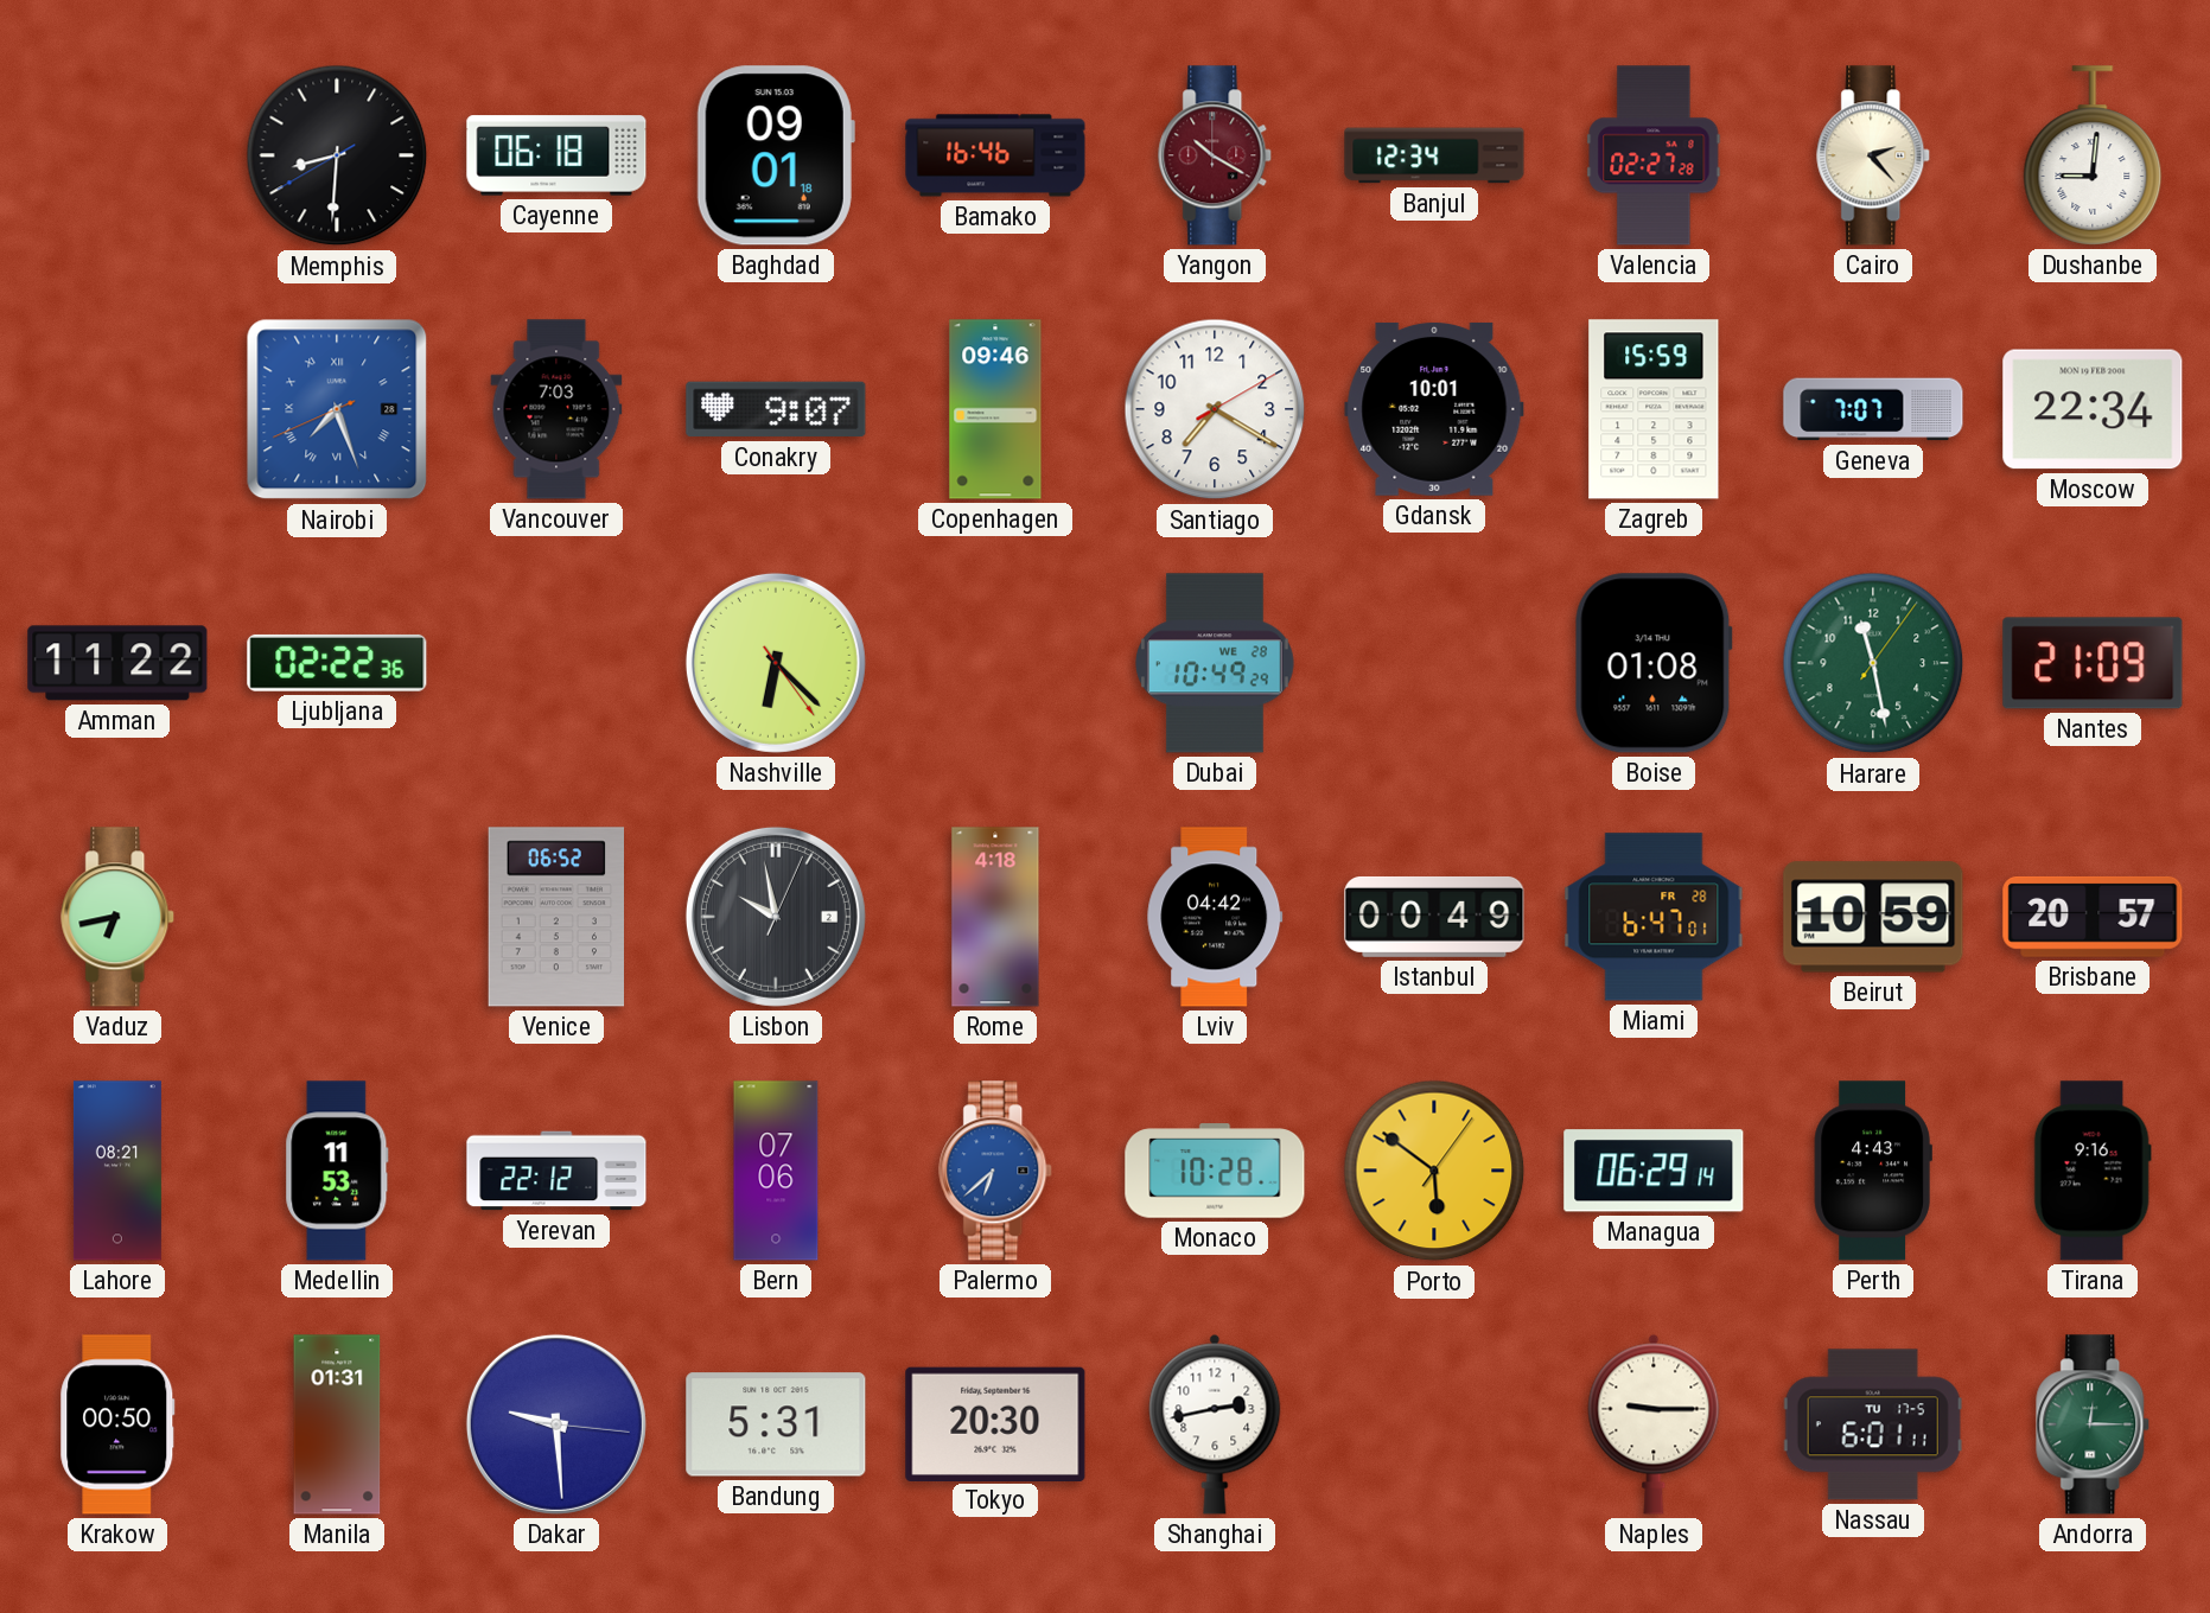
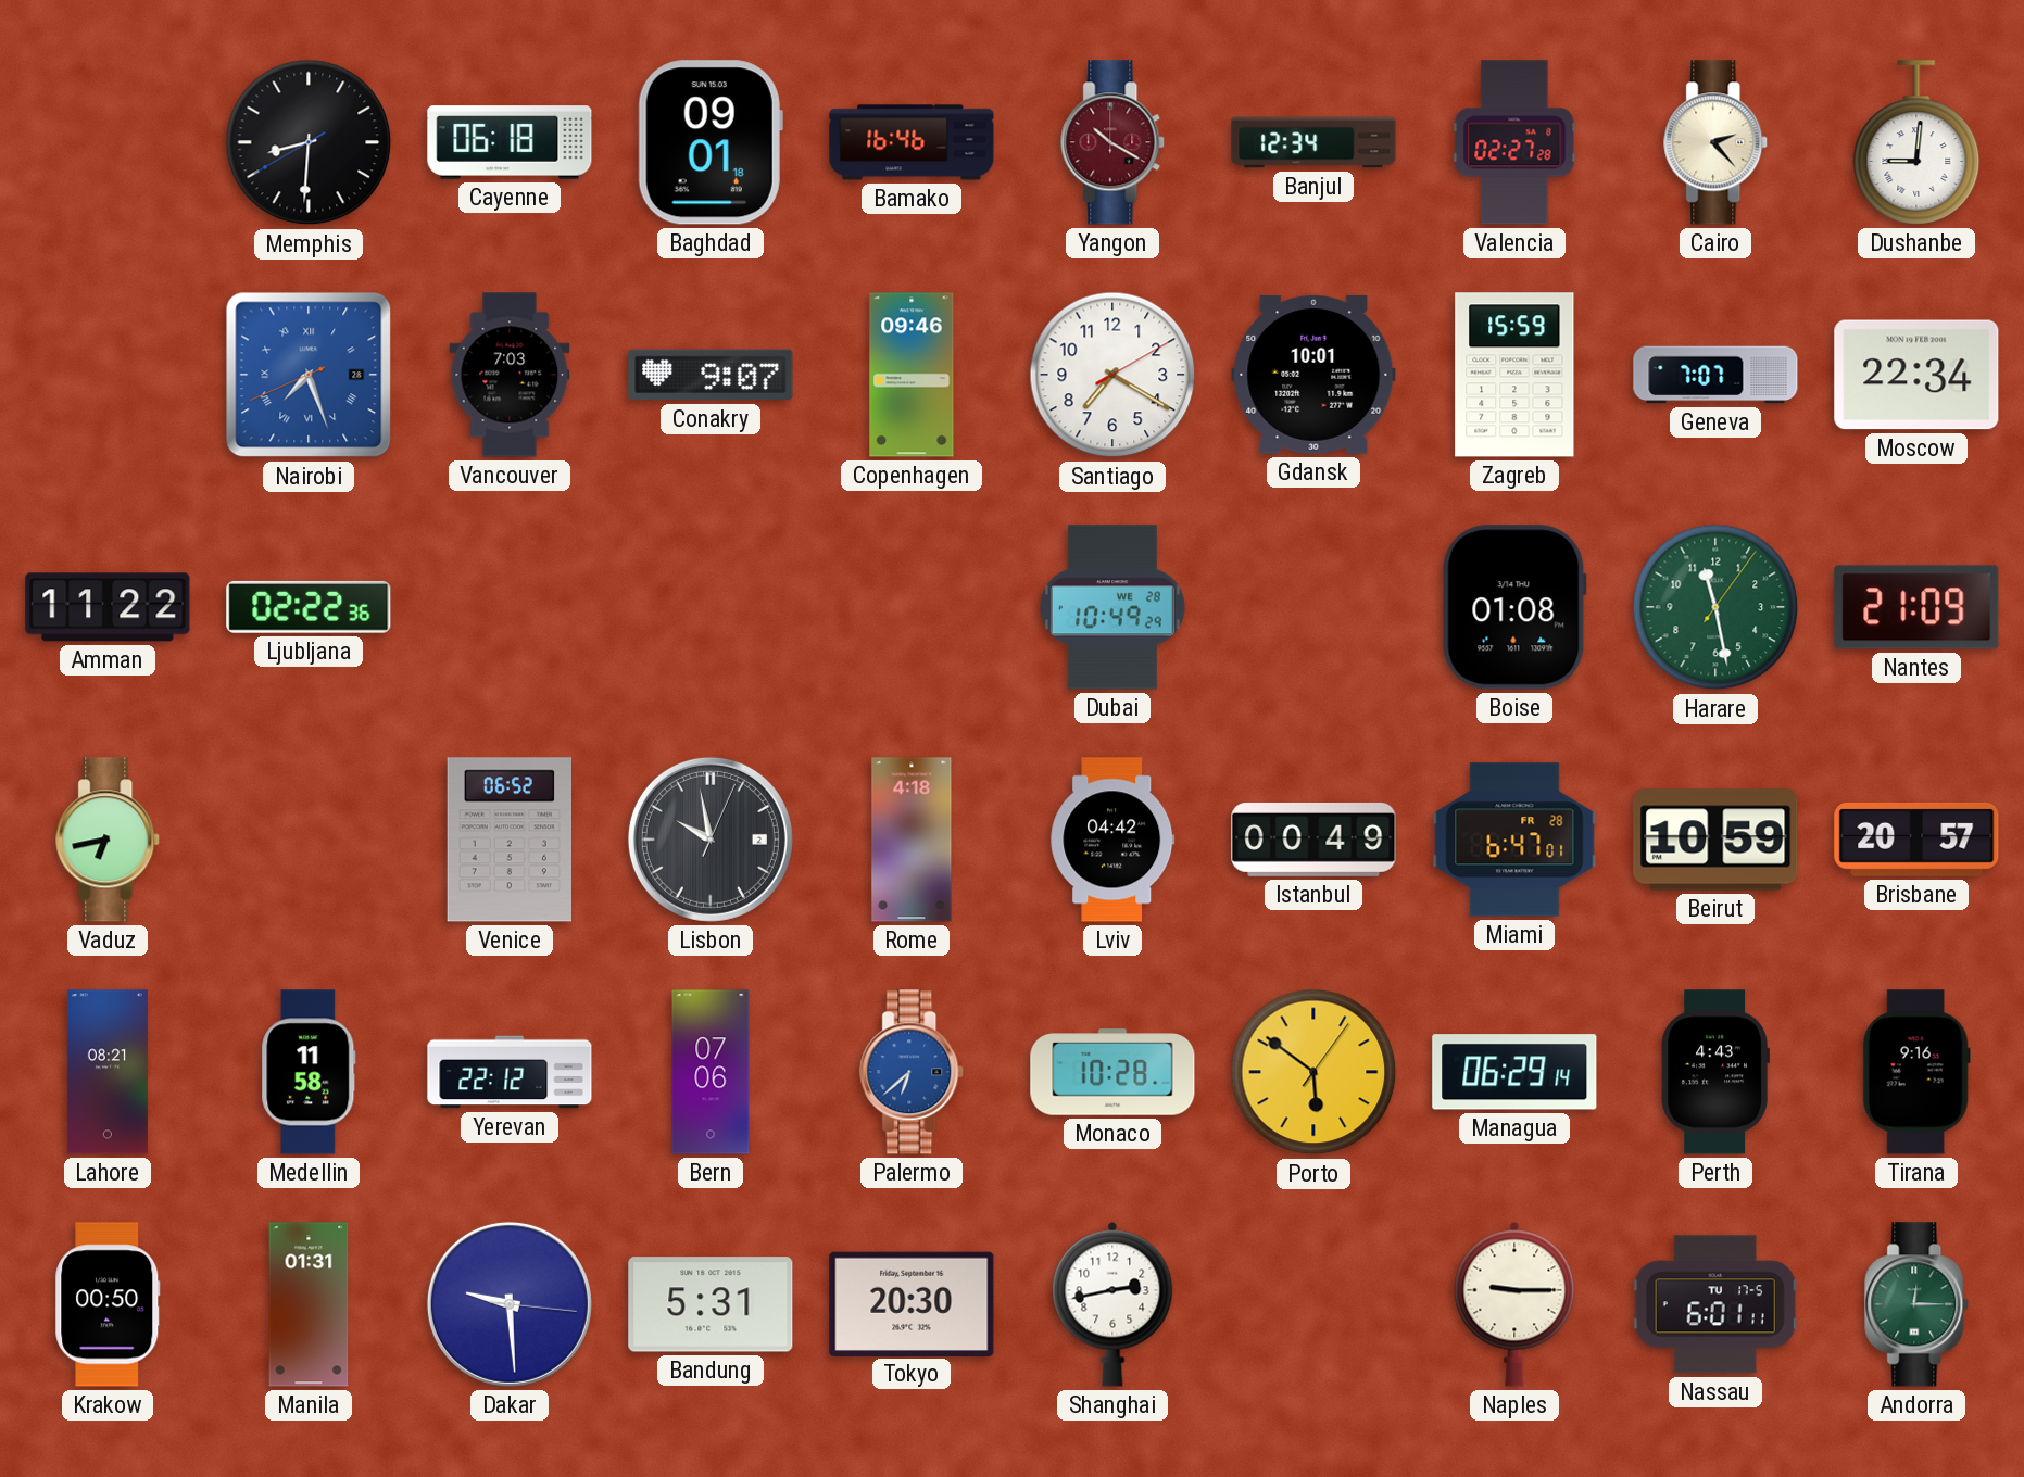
Nashville: 6:22 -> none (776, 663)
Medellin: 11:53 -> 11:58 (309, 1072)
